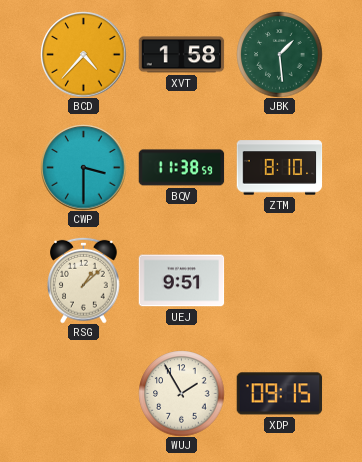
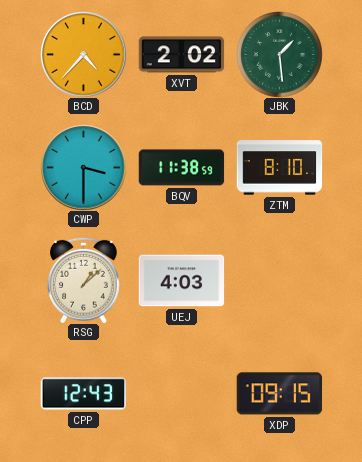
XVT: 1:58 -> 2:02 (181, 55)
UEJ: 9:51 -> 4:03 (181, 281)
CPP: none -> 12:43 (83, 394)
WUJ: 1:55 -> none (181, 393)
